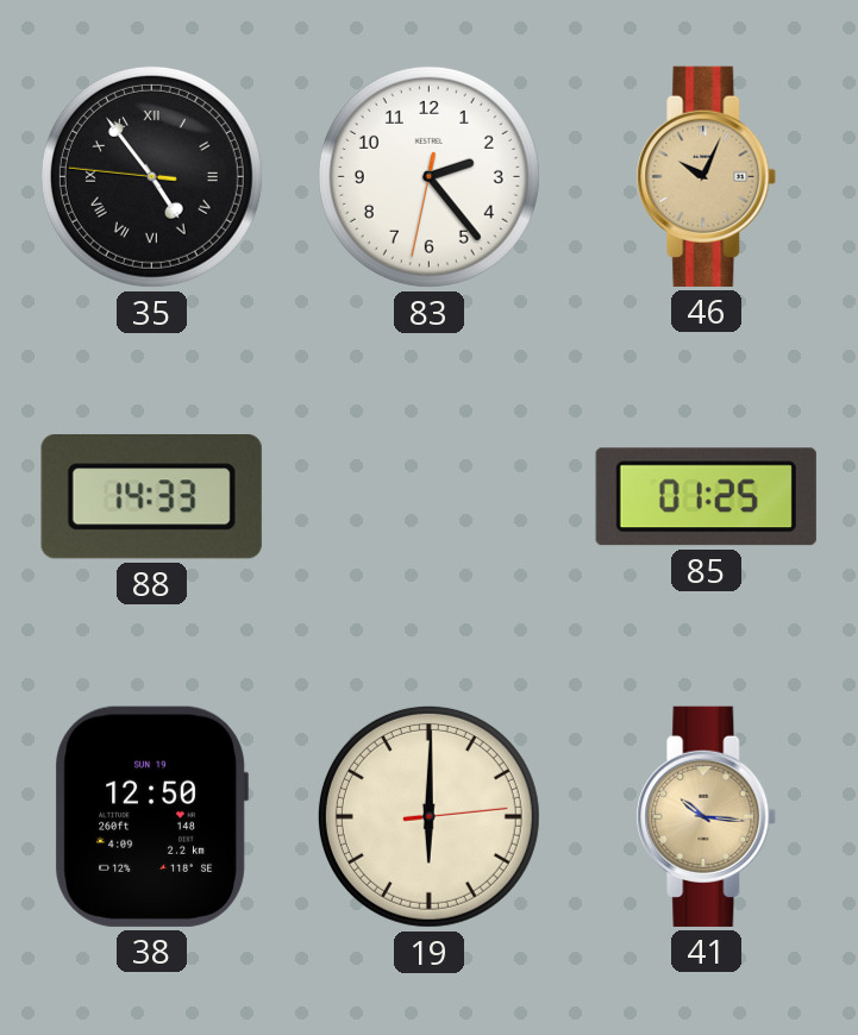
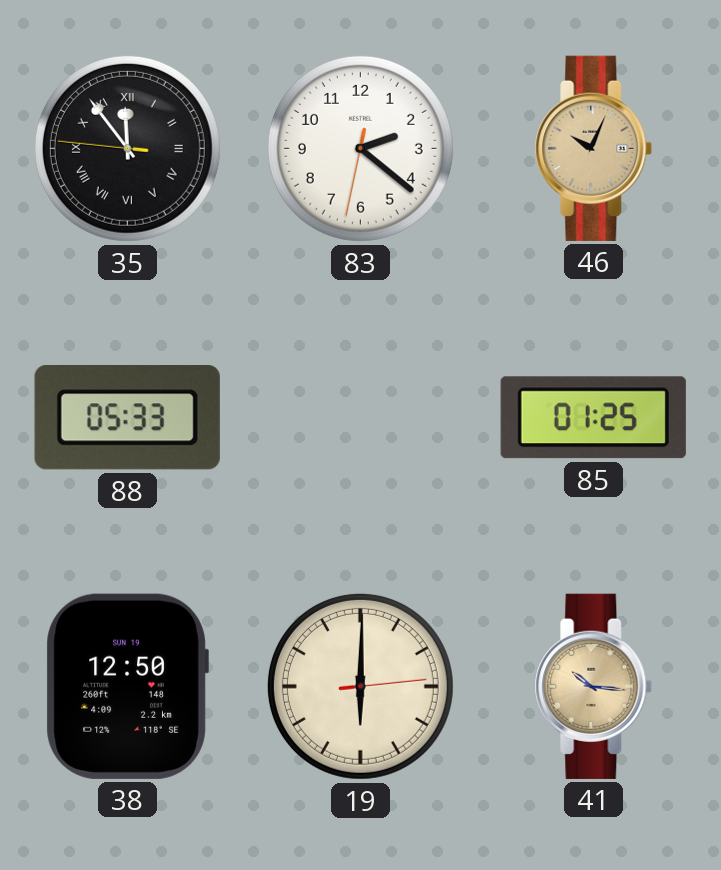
35: 4:53 -> 11:53 (127, 148)
83: 2:23 -> 2:21 (360, 148)
88: 14:33 -> 05:33 (127, 418)
